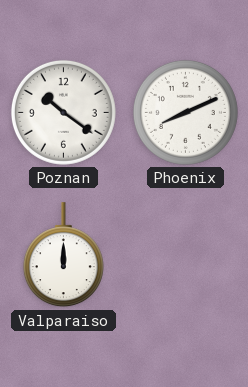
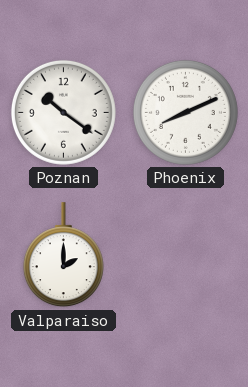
Valparaiso: 12:00 -> 2:00 (63, 255)
